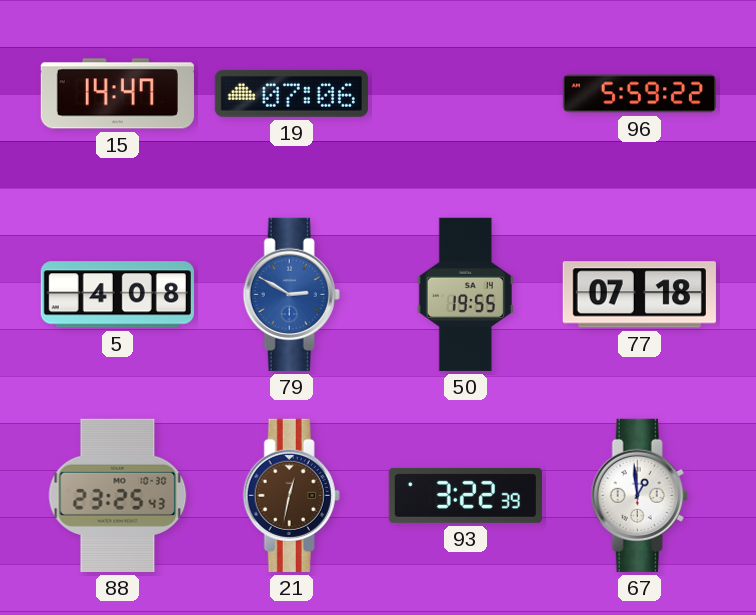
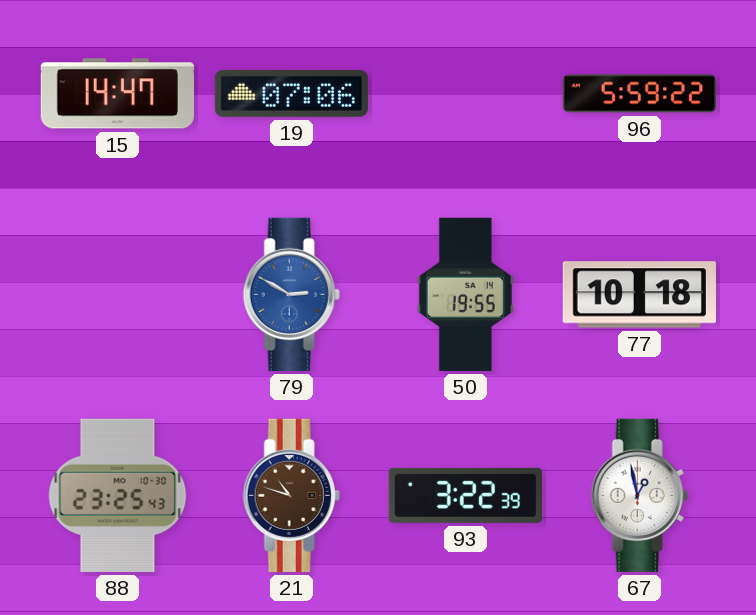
5: 4:08 -> none (117, 295)
77: 07:18 -> 10:18 (639, 295)
21: 12:32 -> 10:48 (291, 495)
67: 12:59 -> 12:58 (639, 495)
